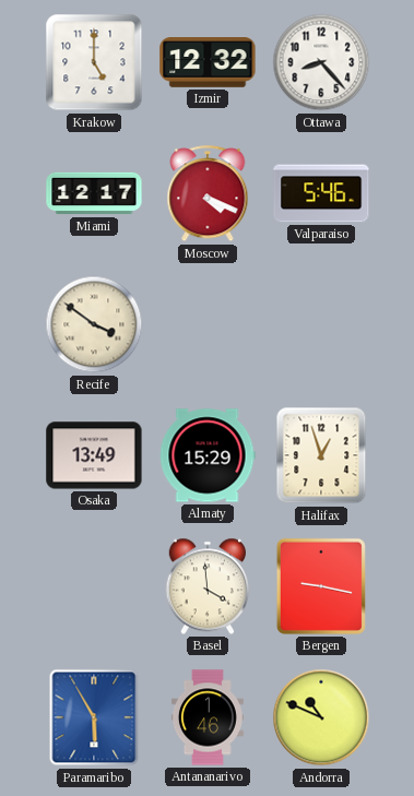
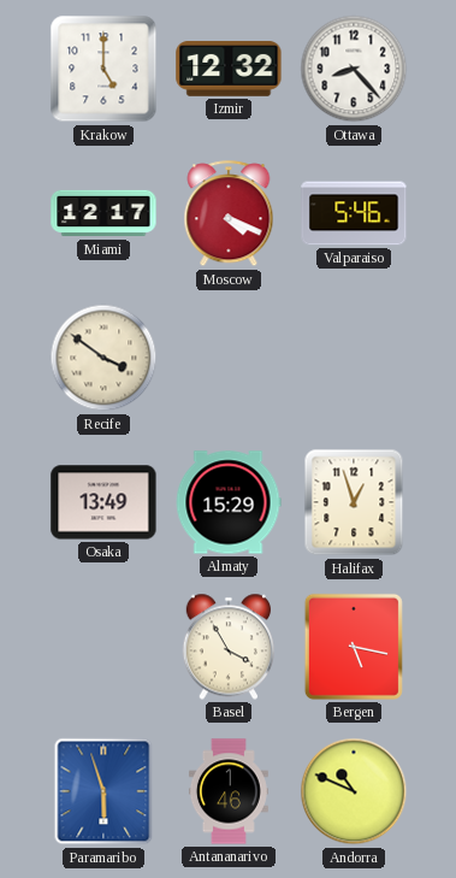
Basel: 3:59 -> 3:55 (229, 647)
Bergen: 9:17 -> 5:17 (354, 647)
Paramaribo: 5:55 -> 5:57 (103, 791)
